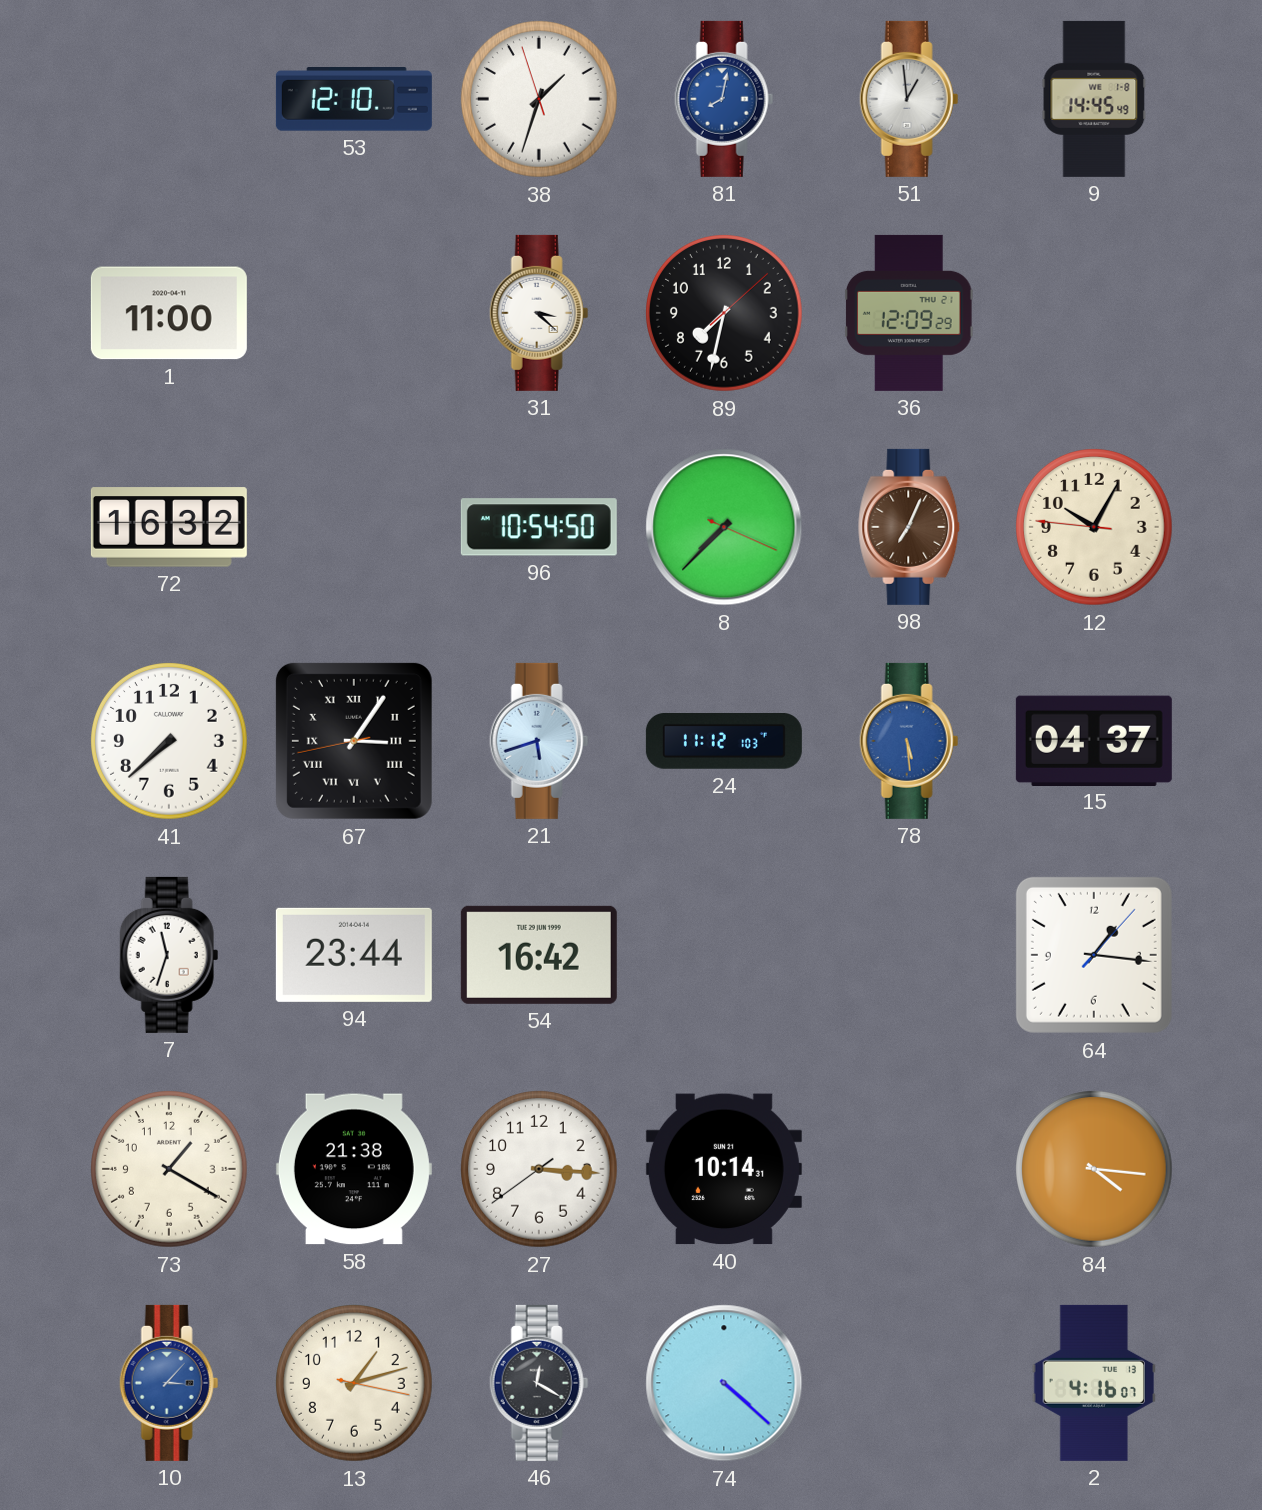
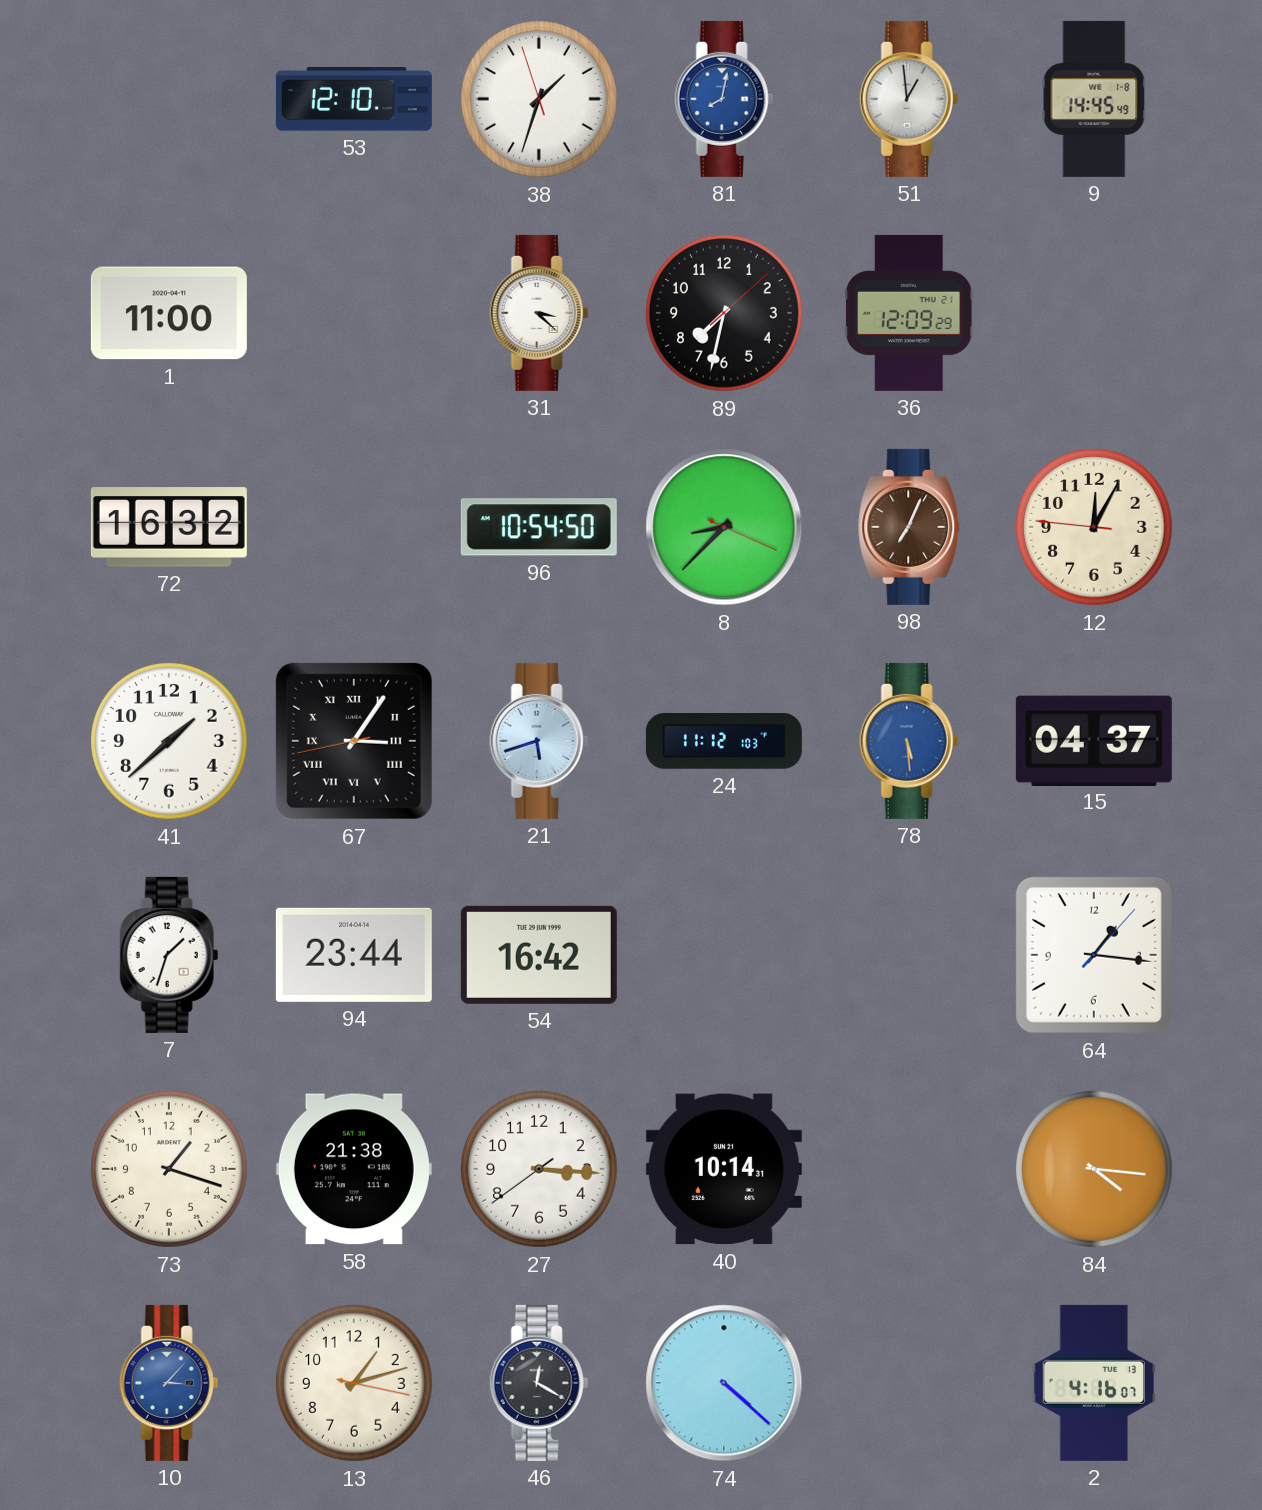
8: 7:37 -> 8:37 (724, 527)
12: 10:04 -> 12:04 (1095, 528)
41: 7:38 -> 1:38 (170, 742)
7: 11:33 -> 1:33 (169, 955)
73: 1:20 -> 1:18 (170, 1170)
